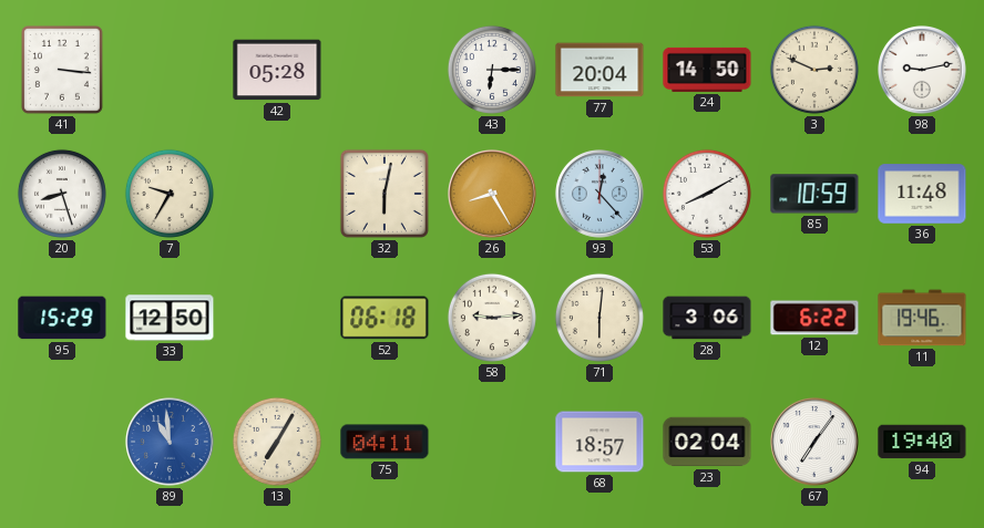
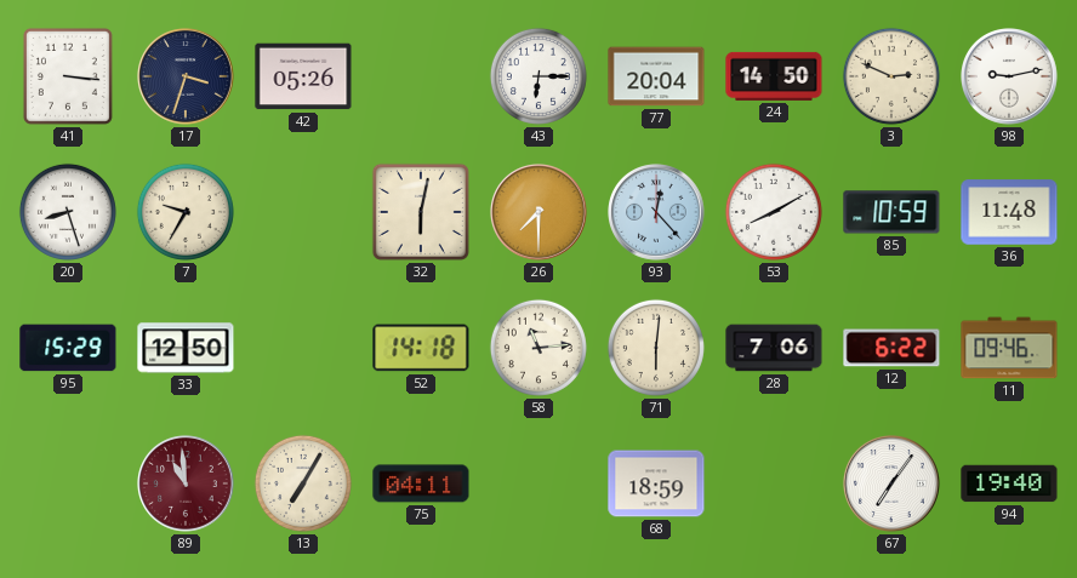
17: none -> 3:33 (187, 78)
42: 05:28 -> 05:26 (303, 76)
26: 8:25 -> 7:30 (540, 213)
52: 06:18 -> 14:18 (421, 348)
58: 9:14 -> 11:14 (538, 348)
28: 3:06 -> 7:06 (774, 348)
11: 19:46 -> 09:46 (1009, 348)
89 dial: blue -> burgundy (187, 485)
68: 18:57 -> 18:59 (656, 483)
23: 02:04 -> none (707, 442)
